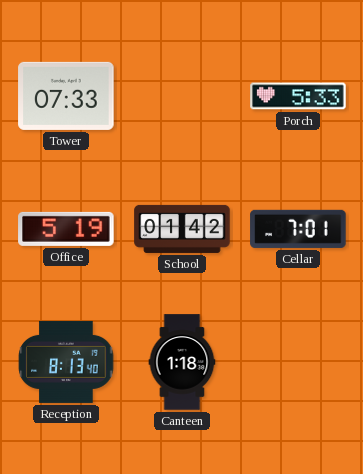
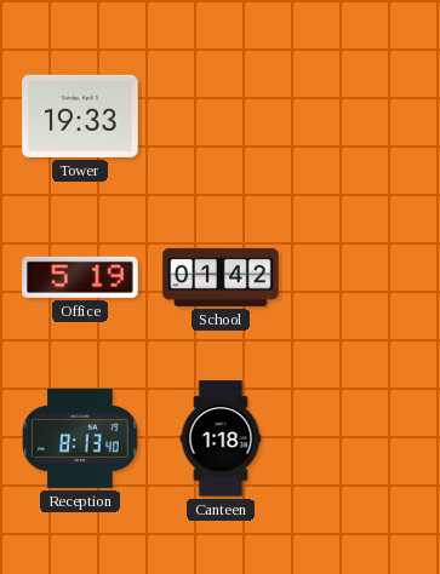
Tower: 07:33 -> 19:33 (80, 116)
Porch: 5:33 -> none (298, 96)
Cellar: 7:01 -> none (298, 229)
